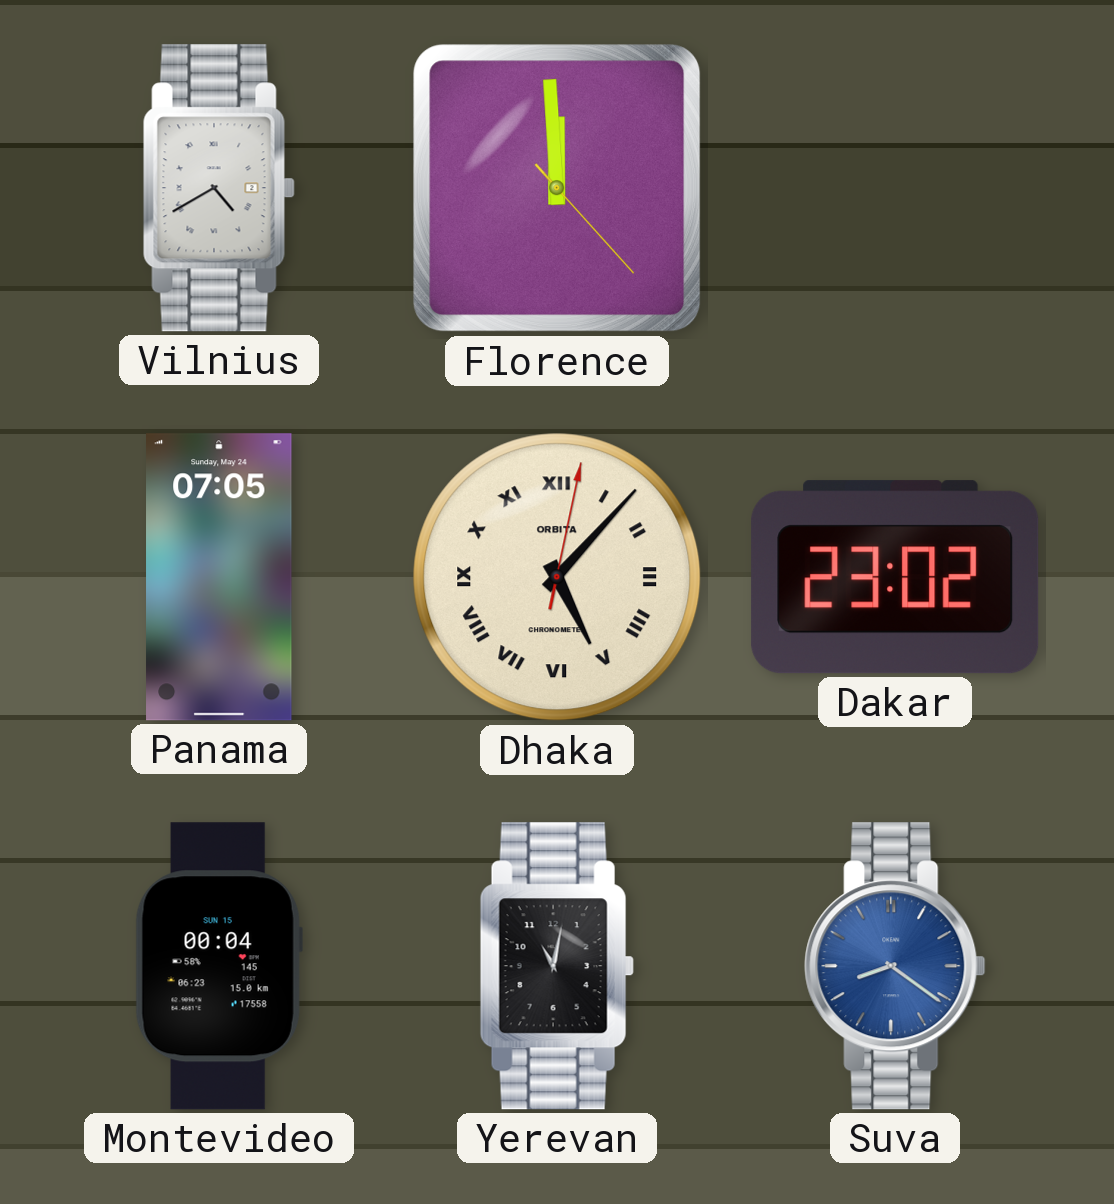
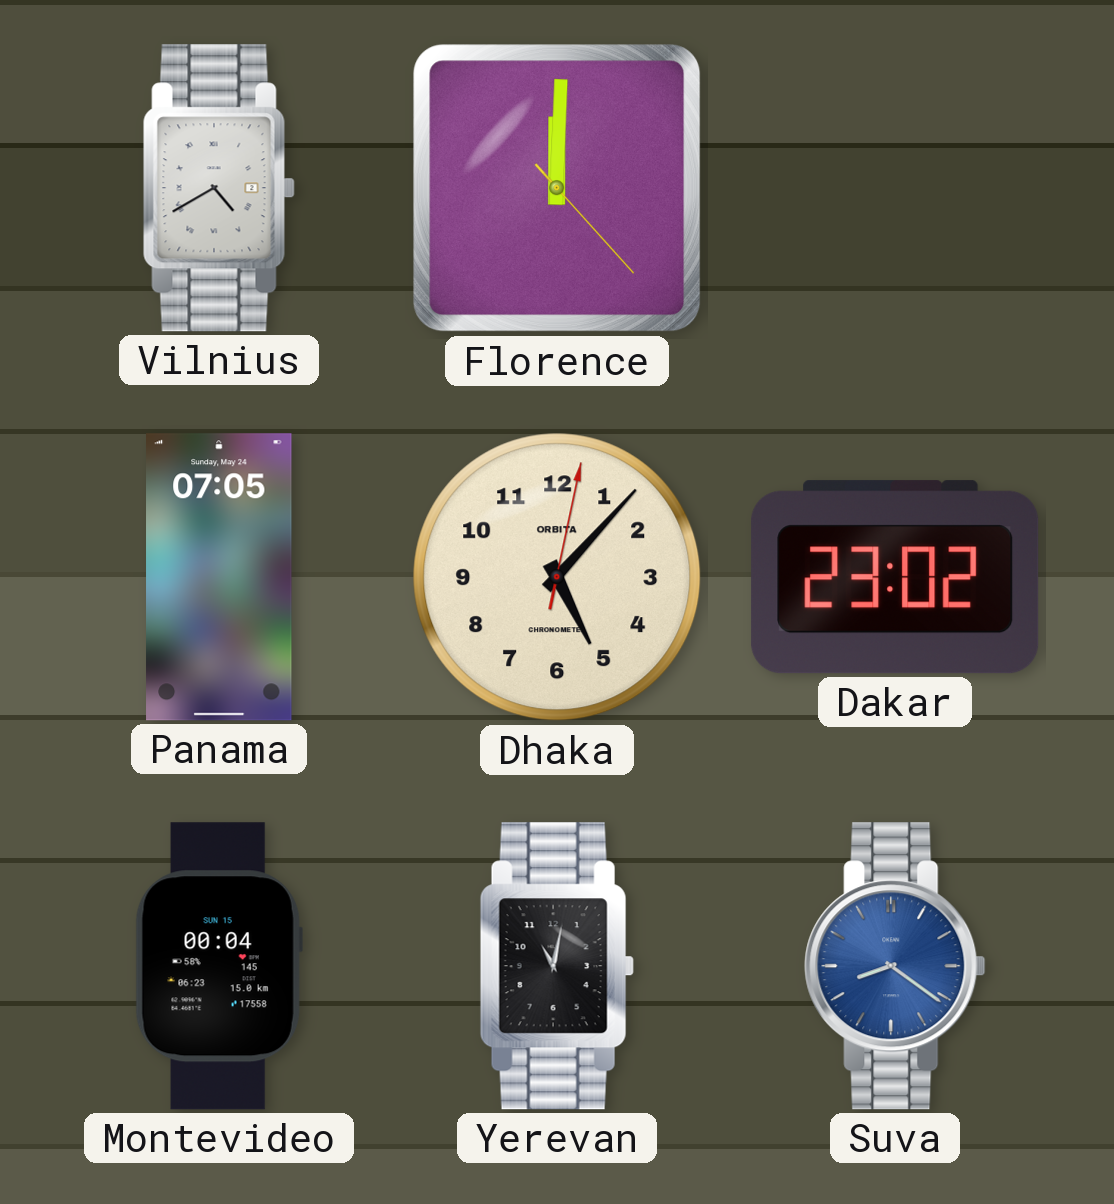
Florence: 11:59 -> 12:00 (557, 188)
Dhaka numerals: Roman -> Arabic (557, 577)
